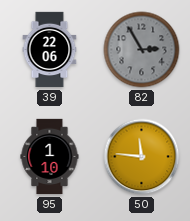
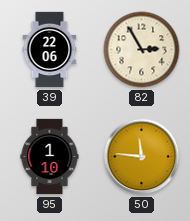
82 dial: grey -> cream (142, 50)
